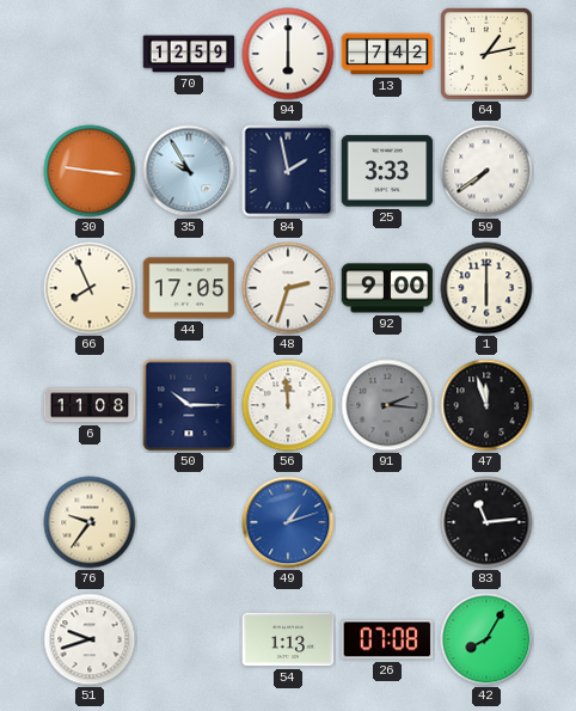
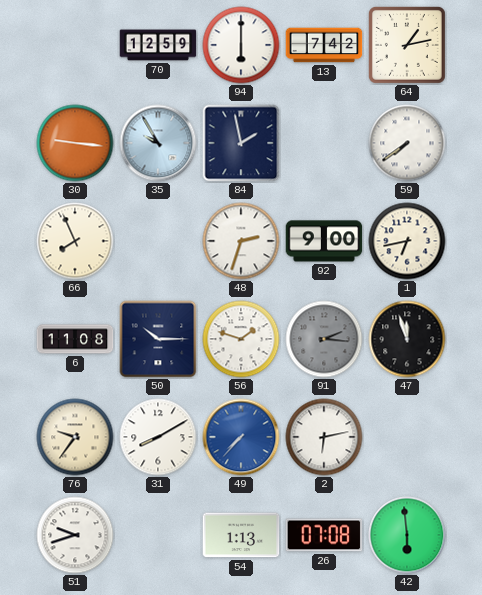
25: 3:33 -> none (387, 171)
44: 17:05 -> none (189, 288)
1: 6:00 -> 6:43 (407, 241)
56: 11:59 -> 1:48 (241, 339)
31: none -> 8:10 (158, 437)
49: 1:12 -> 7:37 (241, 437)
2: none -> 6:13 (324, 437)
83: 11:14 -> none (486, 522)
42: 8:05 -> 5:59 (407, 535)
